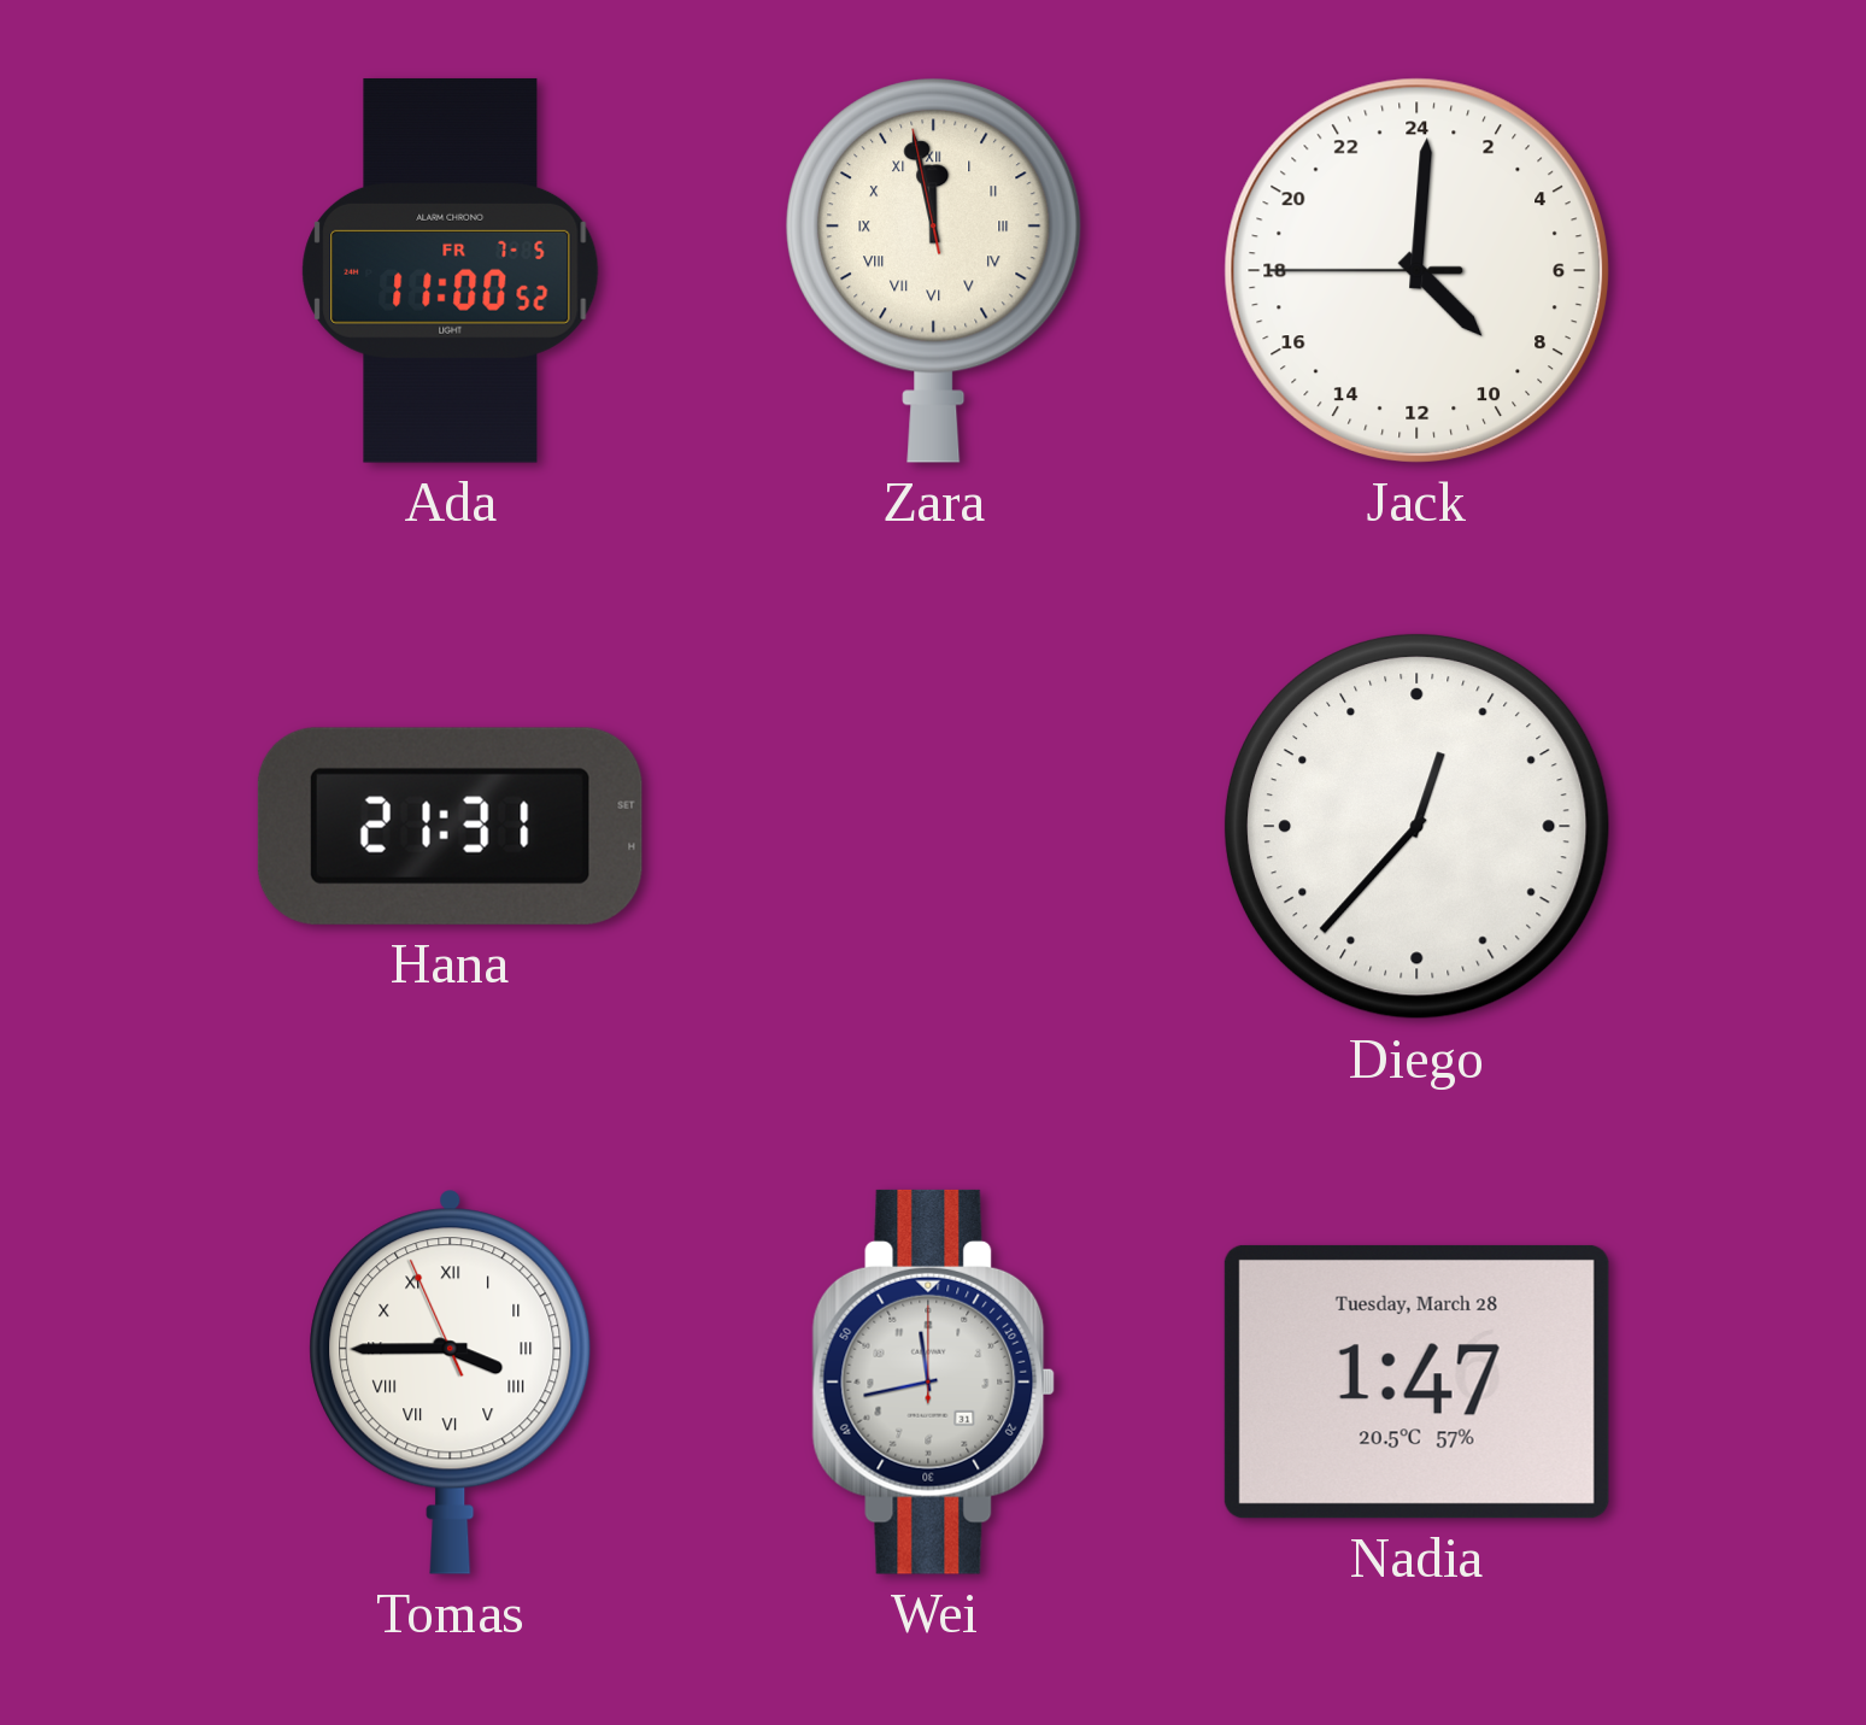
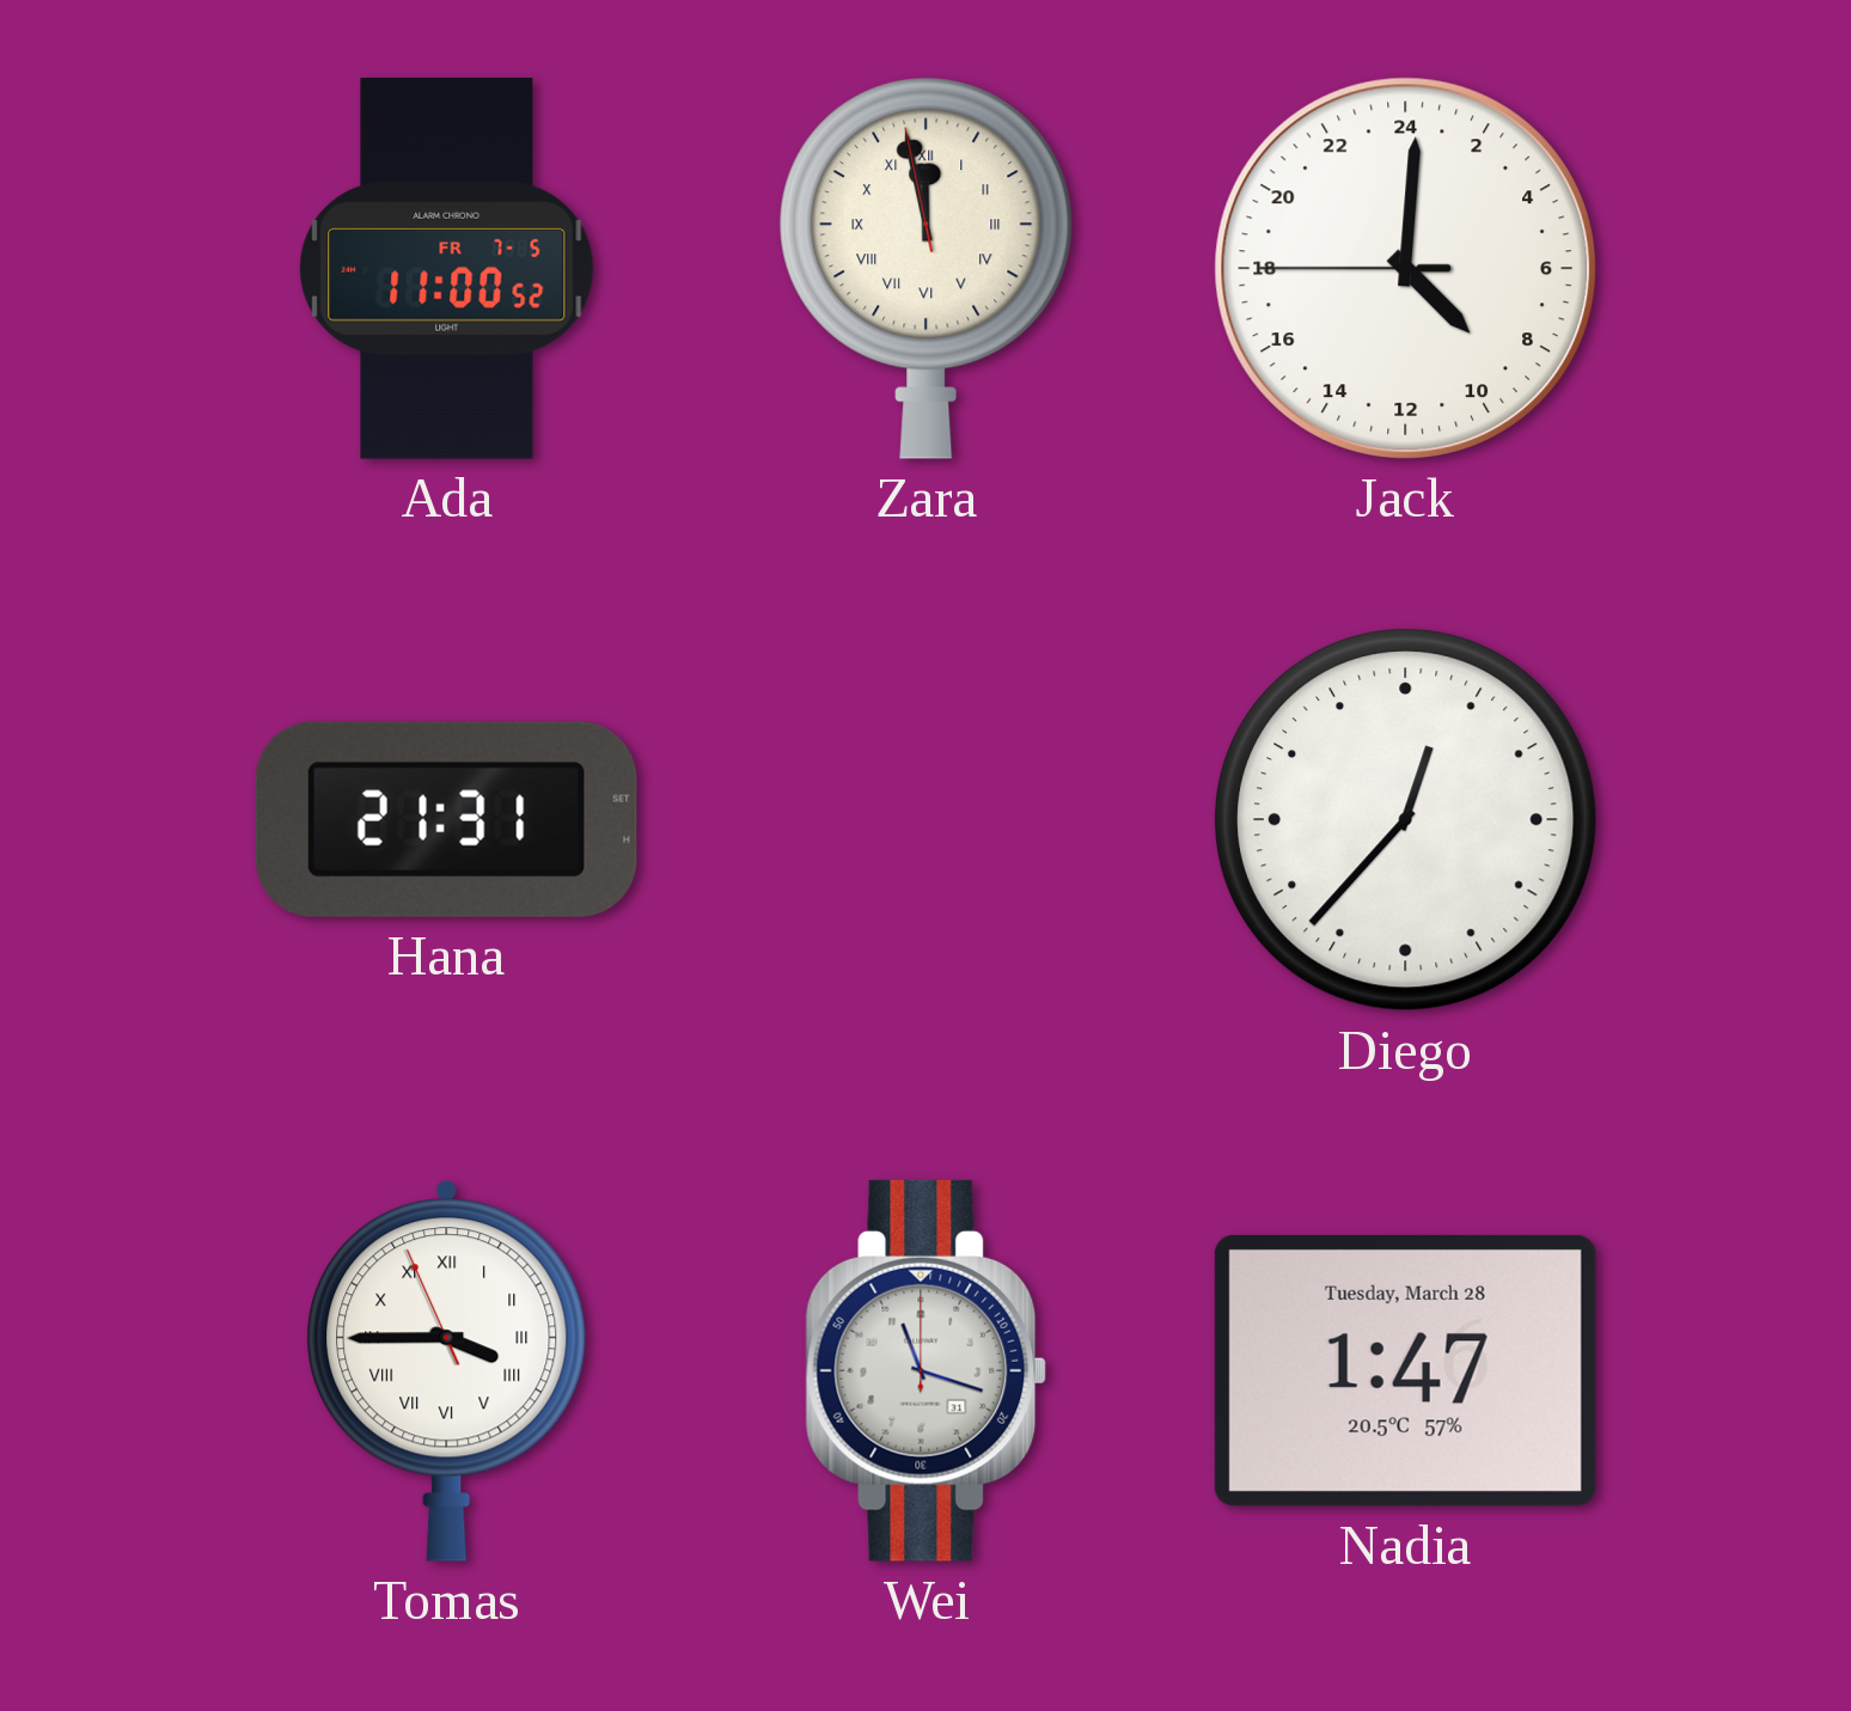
Wei: 11:43 -> 11:18 (927, 1370)
